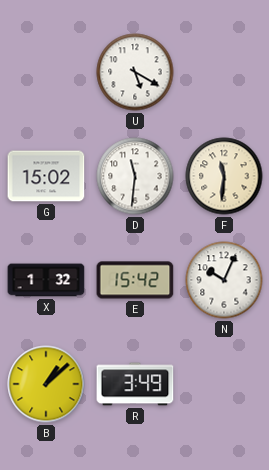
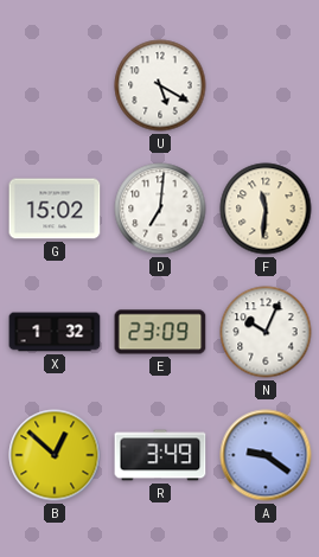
D: 11:31 -> 7:01 (160, 209)
E: 15:42 -> 23:09 (160, 332)
B: 1:08 -> 12:52 (55, 455)
A: none -> 9:21 (266, 455)
